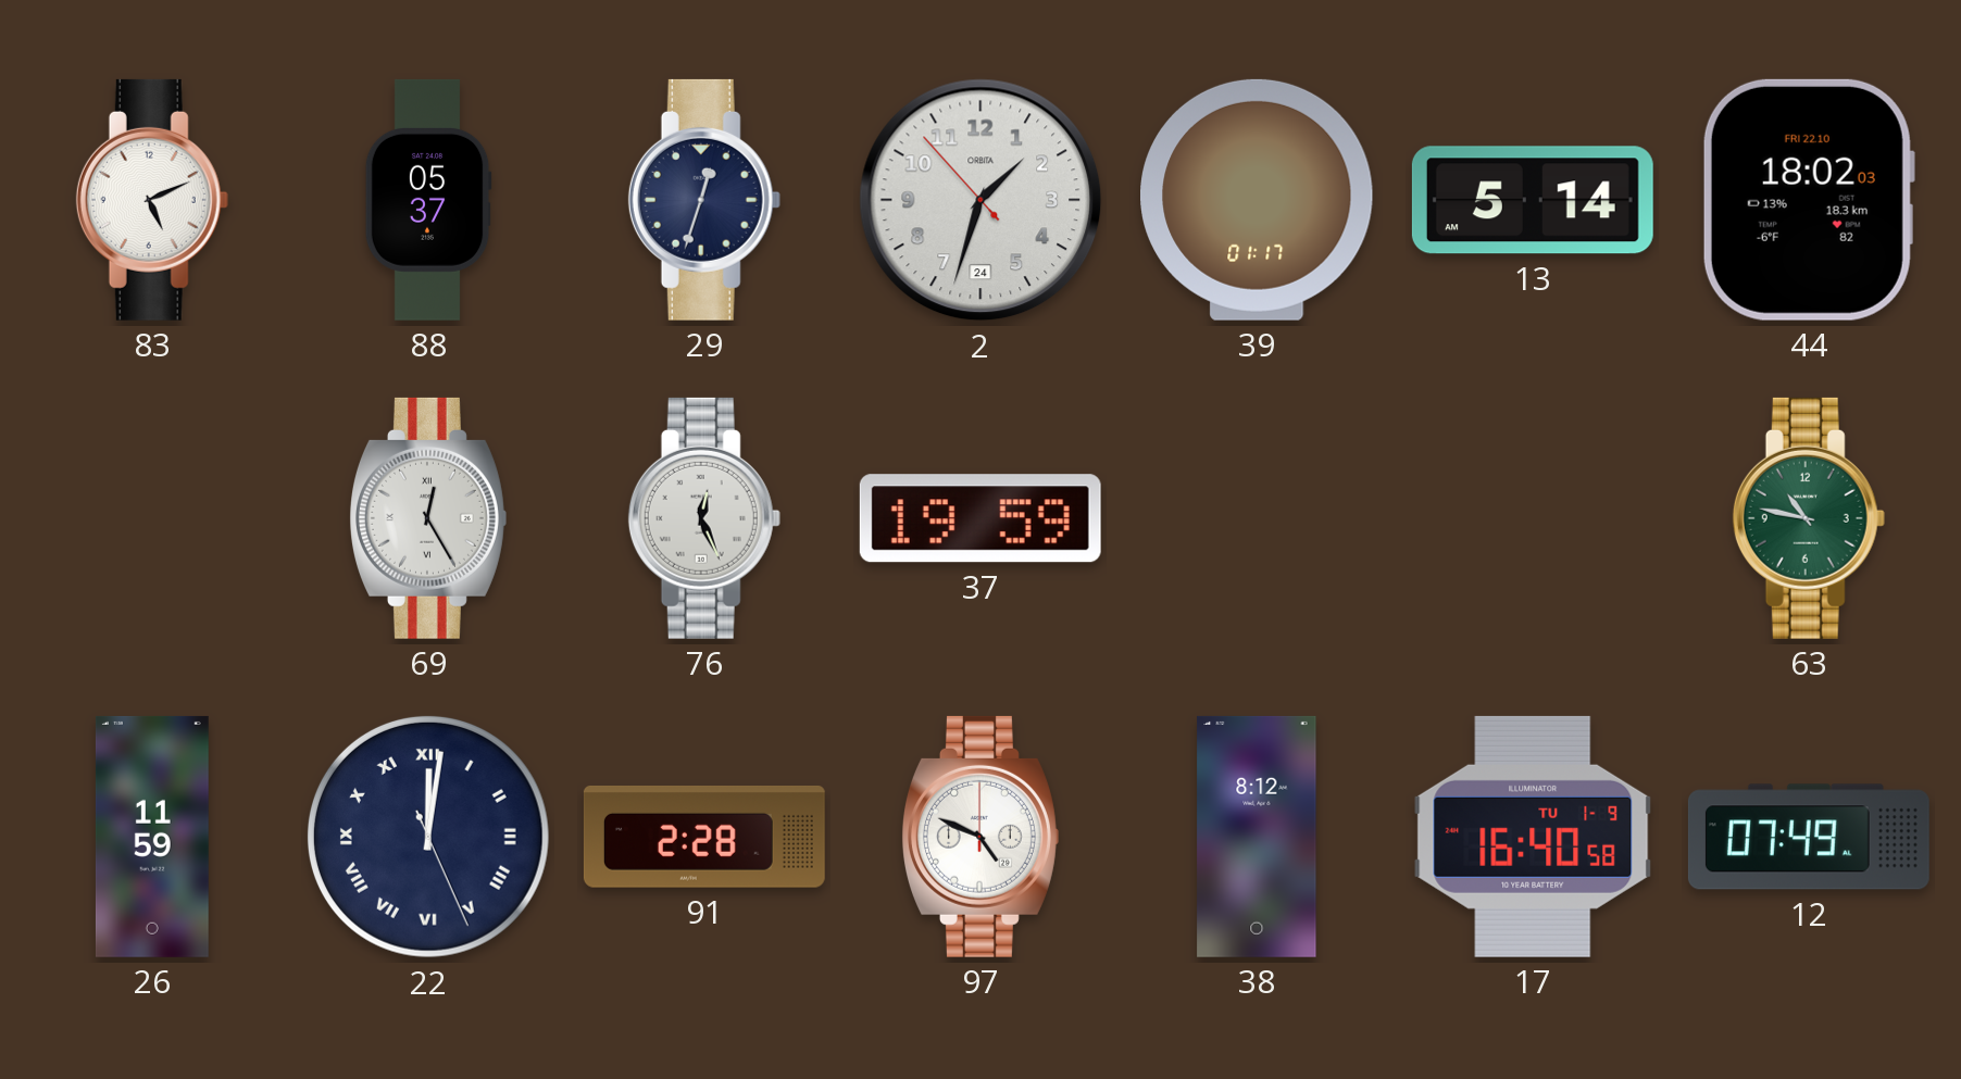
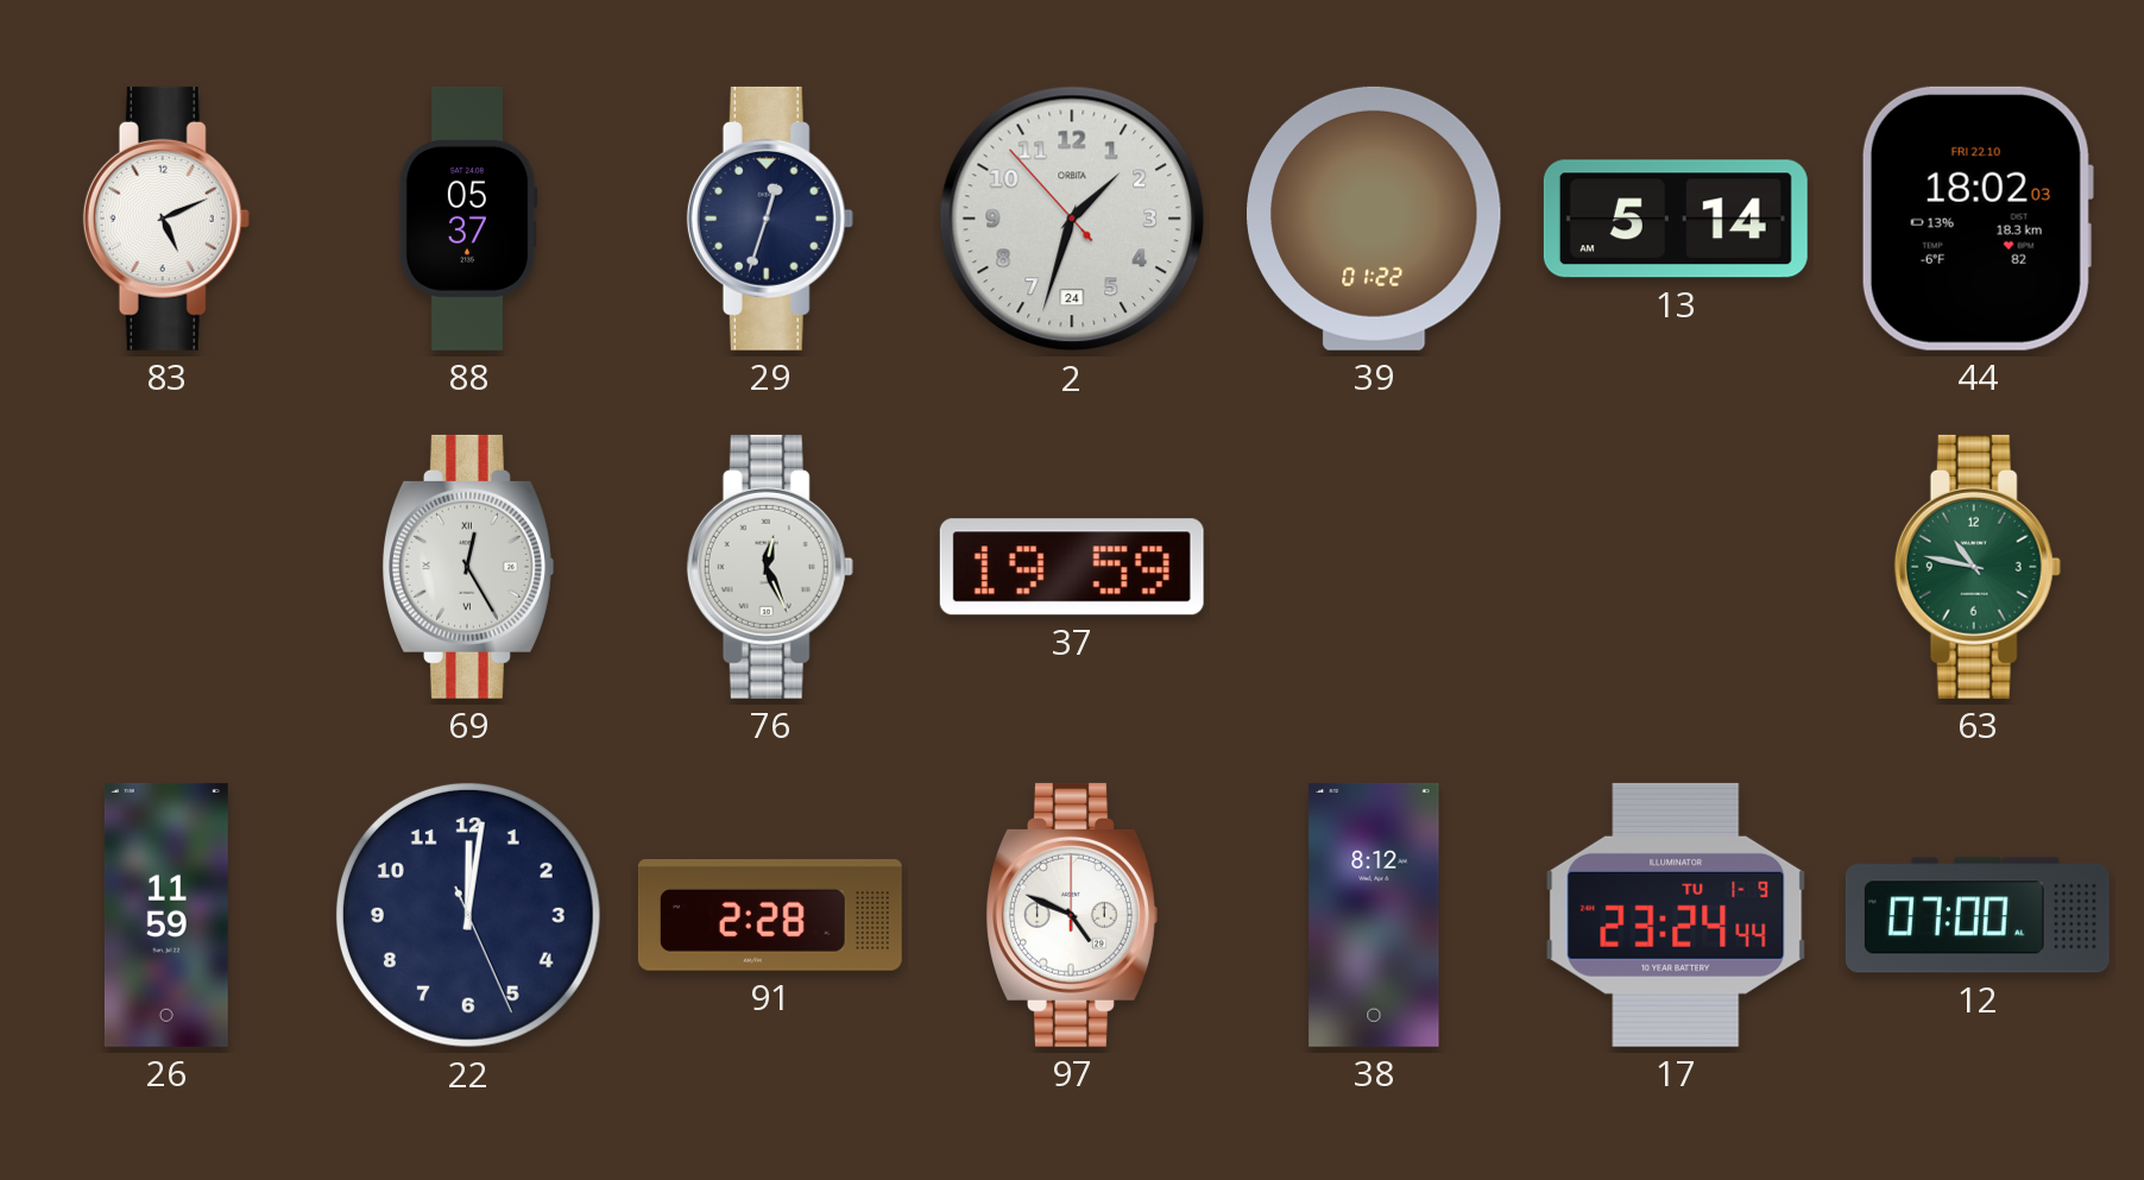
39: 01:17 -> 01:22 (1375, 219)
22 numerals: Roman -> Arabic (468, 915)
17: 16:40 -> 23:24 (1676, 915)
12: 07:49 -> 07:00 (1978, 915)
